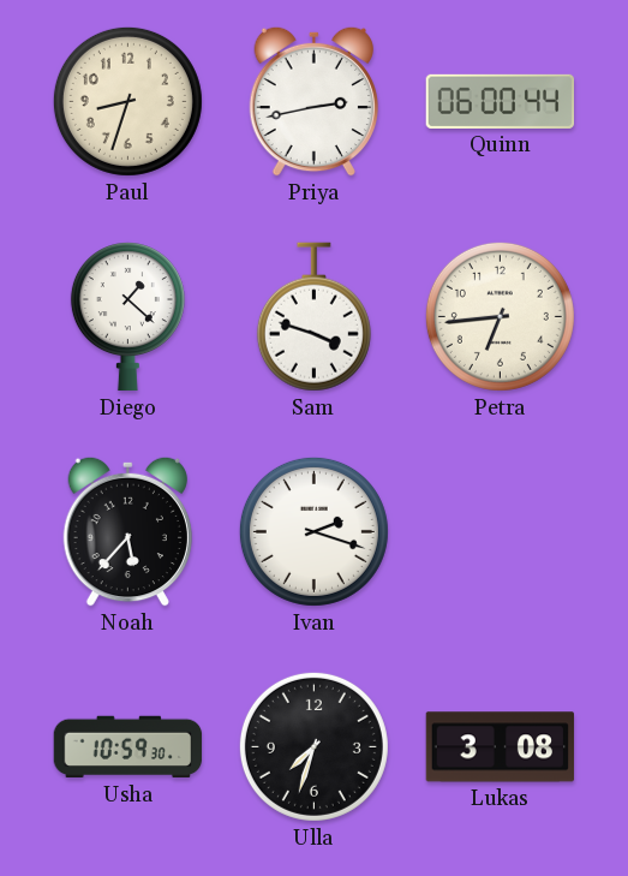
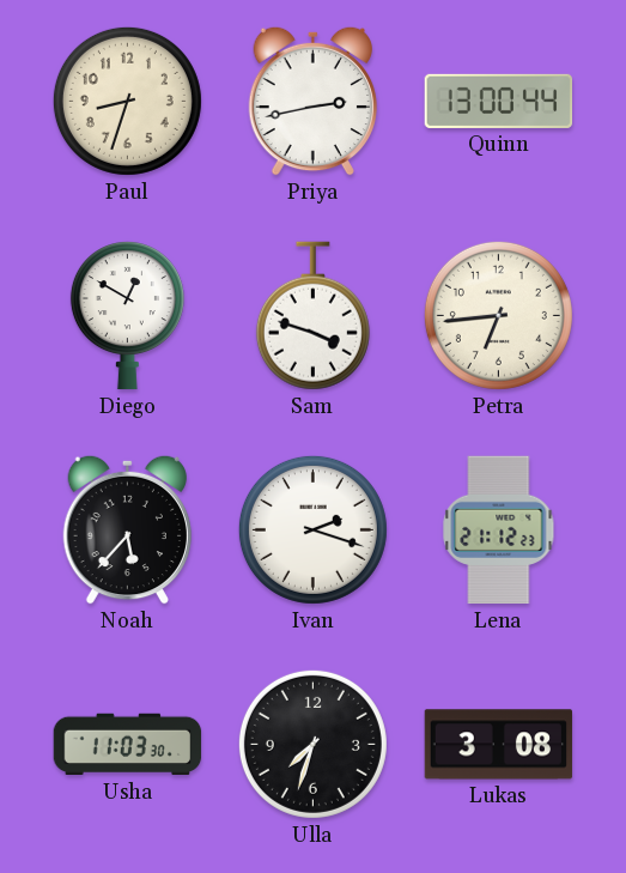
Quinn: 06:00 -> 13:00 (499, 101)
Diego: 1:22 -> 12:50 (127, 316)
Lena: none -> 21:12 (499, 531)
Usha: 10:59 -> 11:03 (128, 745)
